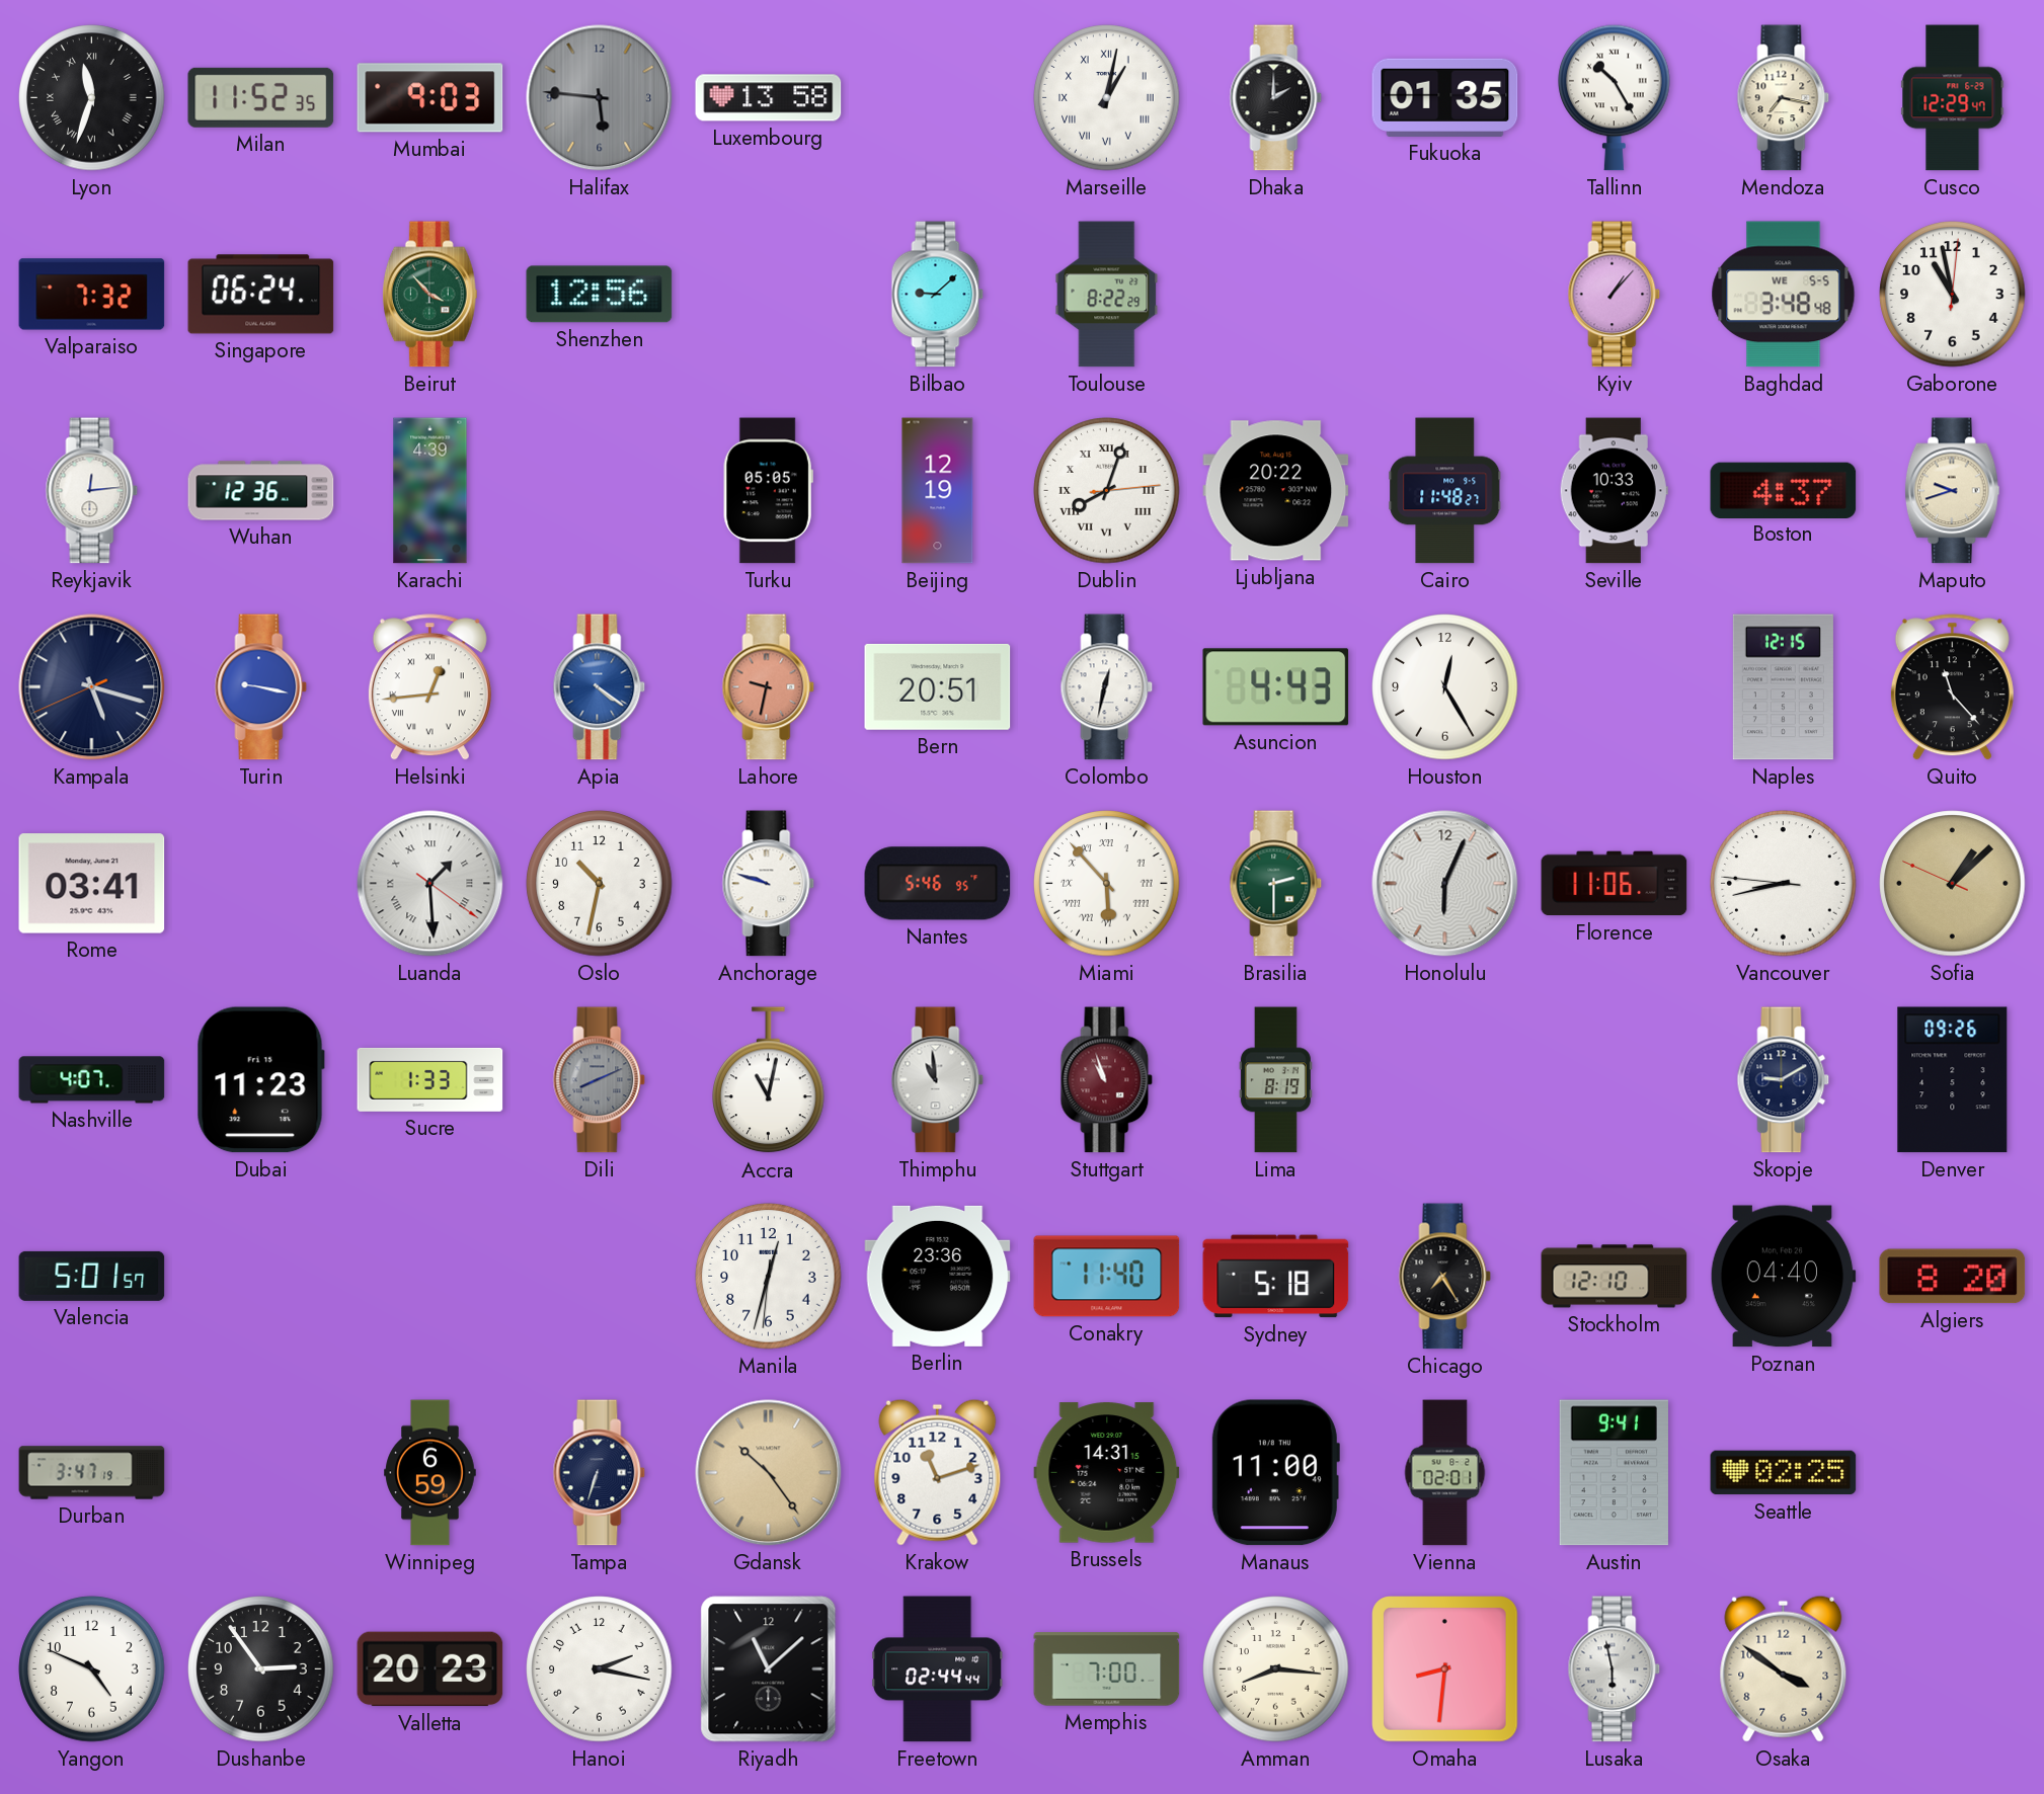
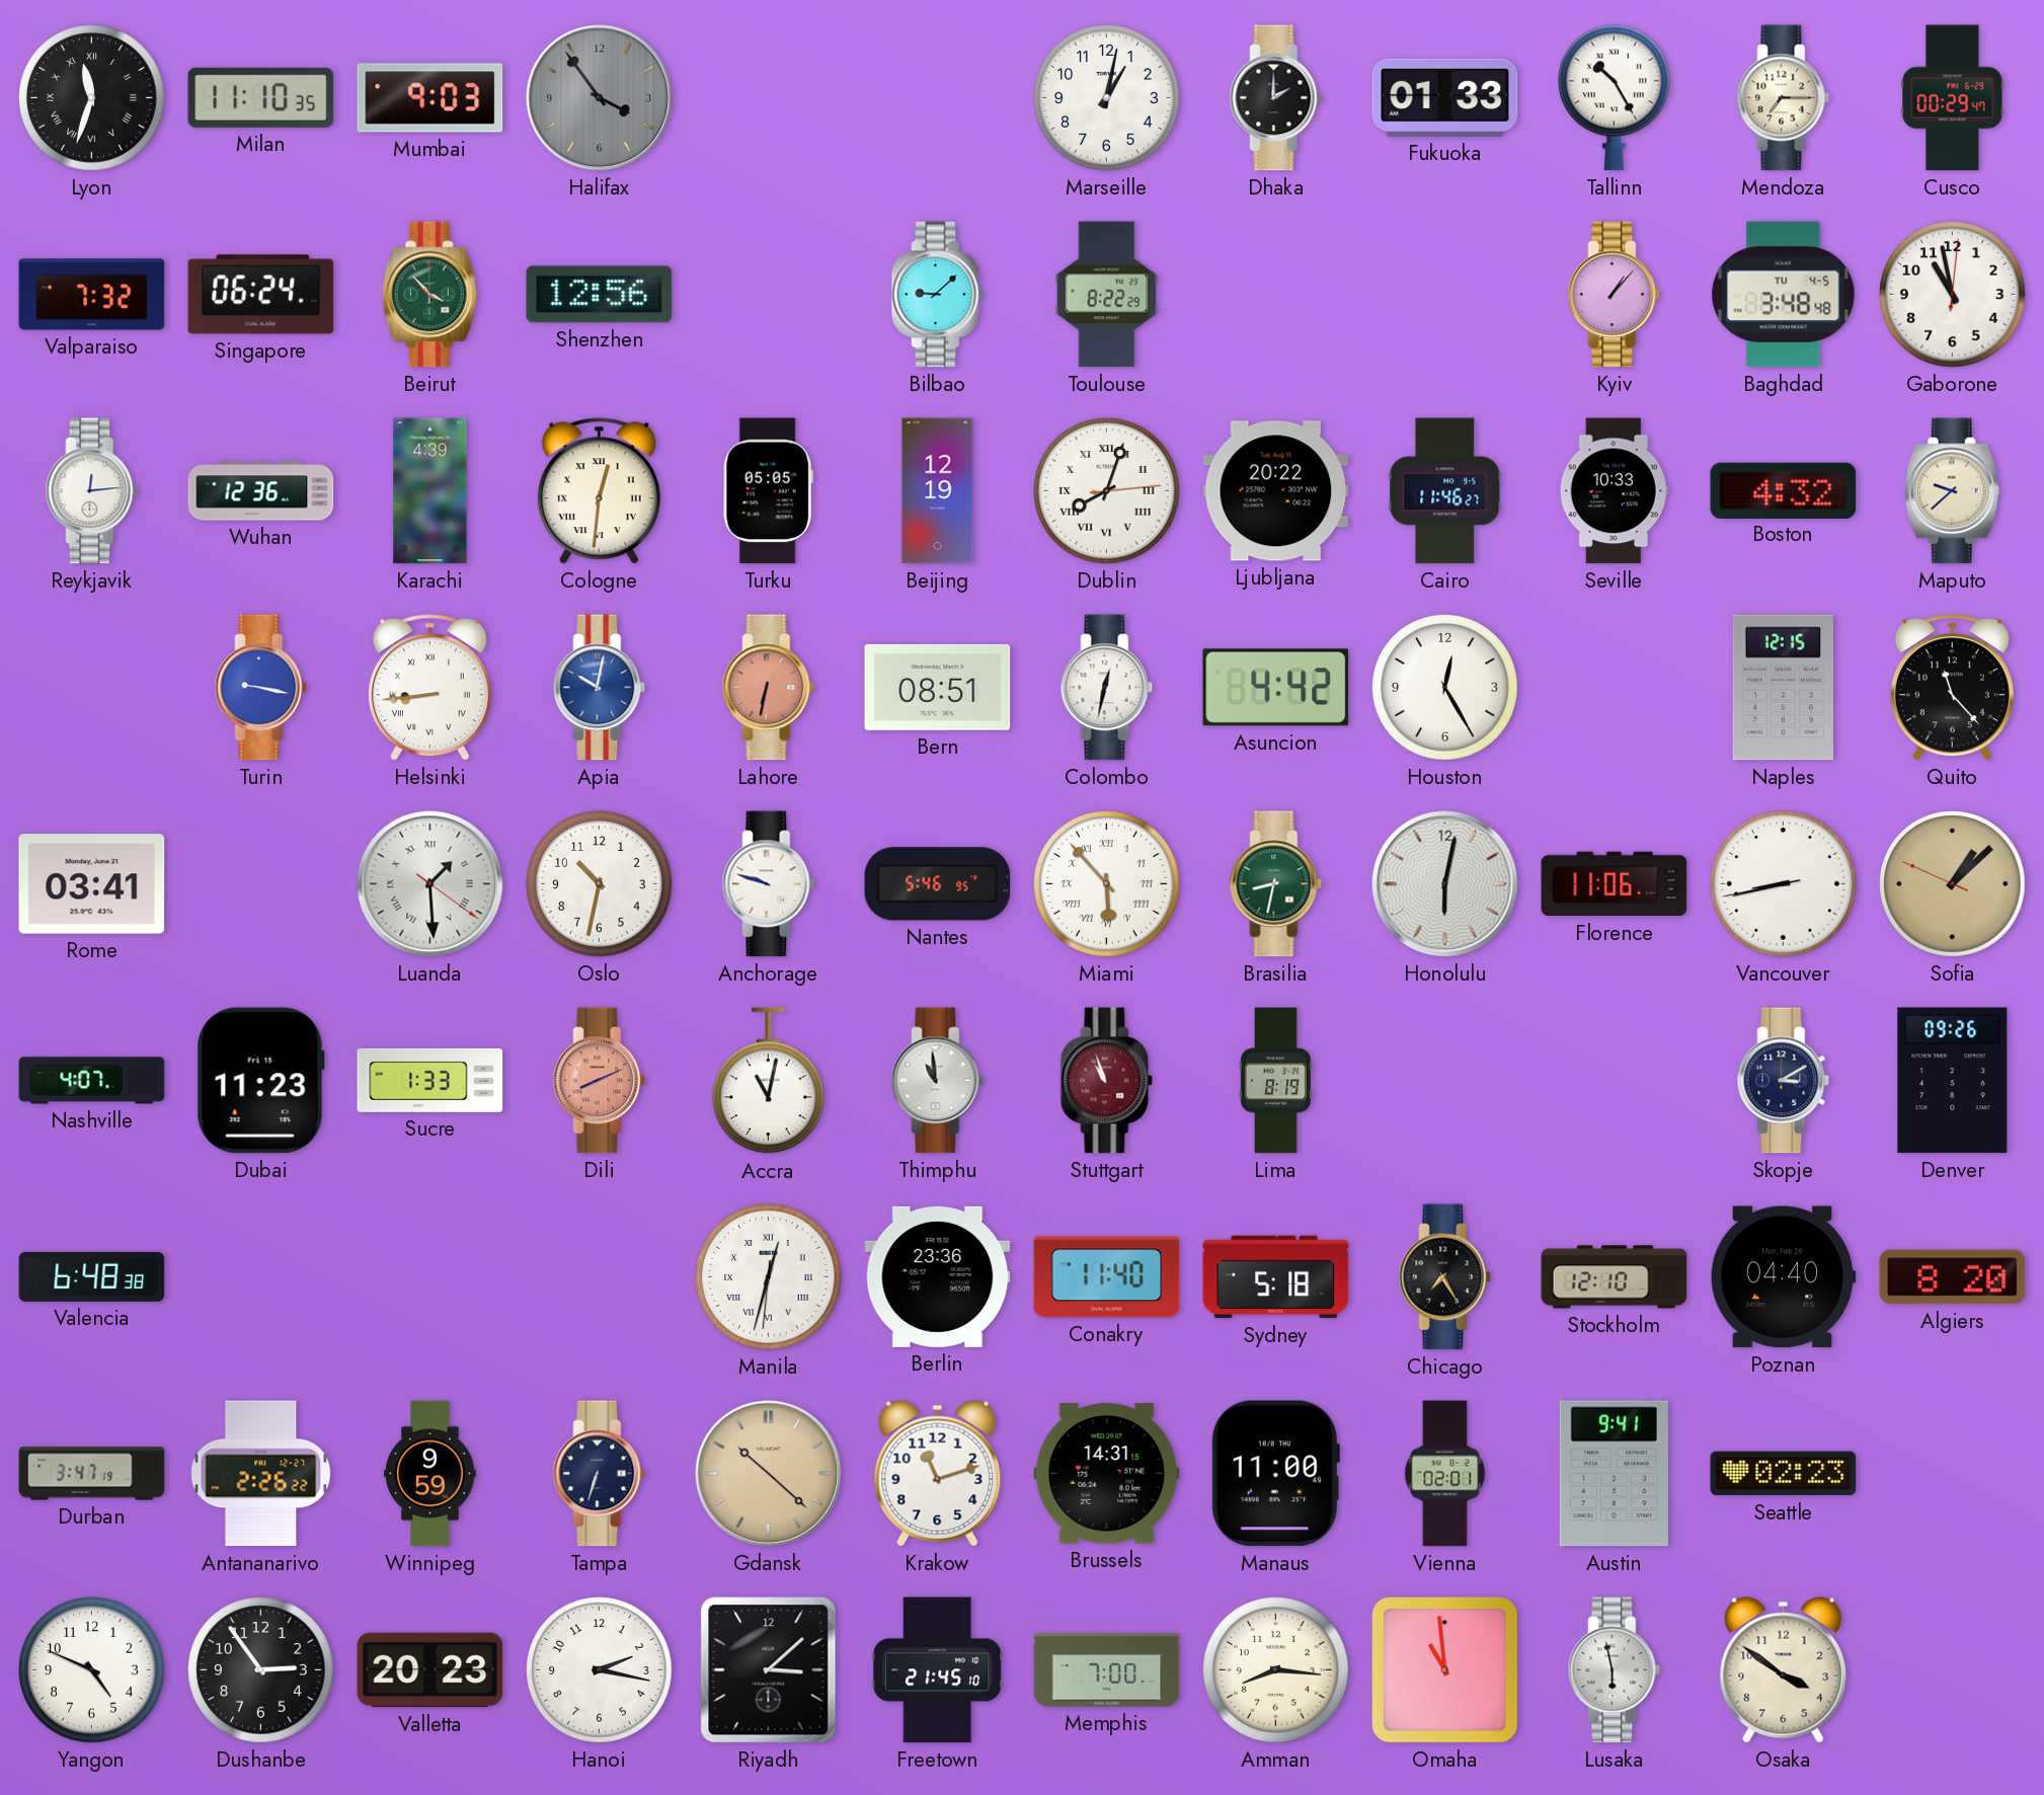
Milan: 11:52 -> 11:10 (261, 97)
Halifax: 5:46 -> 3:54 (600, 98)
Luxembourg: 13:58 -> none (769, 98)
Marseille numerals: Roman -> Arabic (1107, 98)
Fukuoka: 01:35 -> 01:33 (1445, 97)
Mendoza: 7:17 -> 7:15 (1784, 98)
Cusco: 12:29 -> 00:29 (1953, 98)
Baghdad date: WE 5-5 -> TU 4-5 (1784, 295)
Cologne: none -> 12:31 (599, 491)
Cairo: 11:48 -> 11:46 (1445, 491)
Boston: 4:37 -> 4:32 (1784, 490)
Maputo: 9:42 -> 9:38 (1952, 491)
Kampala: 5:17 -> none (92, 687)
Helsinki: 12:44 -> 8:44 (429, 688)
Apia: 4:21 -> 10:02 (600, 688)
Lahore: 9:32 -> 6:32 (769, 688)
Bern: 20:51 -> 08:51 (938, 687)
Asuncion: 4:43 -> 4:42 (1276, 688)
Brasilia: 2:30 -> 8:32 (1276, 884)
Honolulu: 6:04 -> 6:02 (1445, 884)
Vancouver: 8:42:46 -> 8:42:43 (1784, 884)
Dili dial: grey -> salmon (600, 1081)
Skopje: 9:10 -> 3:10 (1784, 1081)
Valencia: 5:01 -> 6:48 (92, 1276)
Manila numerals: Arabic -> Roman (769, 1277)
Antananarivo: none -> 2:26 (261, 1474)
Winnipeg: 6:59 -> 9:59 (430, 1474)
Gdansk: 10:24 -> 10:22 (769, 1474)
Seattle: 02:25 -> 02:23 (1784, 1474)
Riyadh: 11:08 -> 3:08 (769, 1670)
Freetown: 02:44 -> 21:45 (938, 1670)
Omaha: 8:31 -> 10:59 (1445, 1670)
